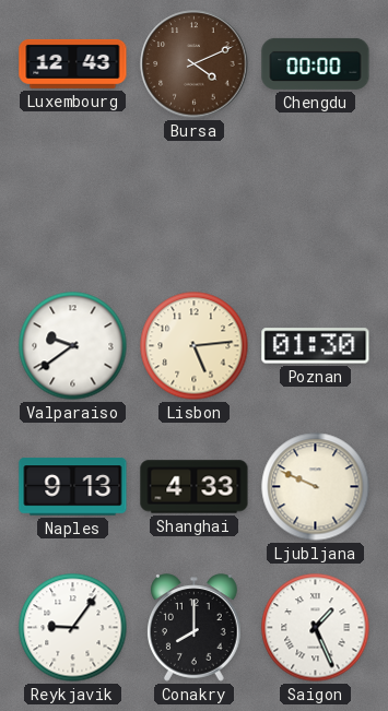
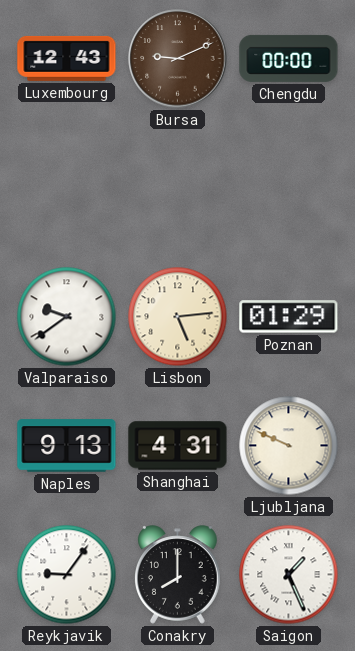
Bursa: 4:11 -> 9:11 (178, 59)
Poznan: 01:30 -> 01:29 (289, 317)
Shanghai: 4:33 -> 4:31 (178, 446)
